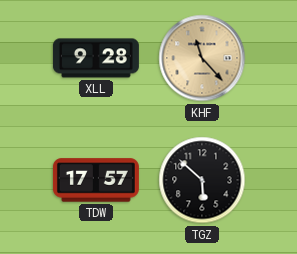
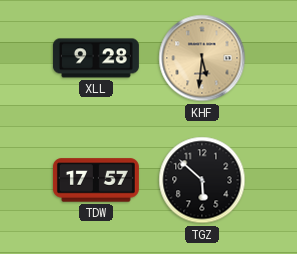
KHF: 11:23 -> 5:31 (202, 58)
